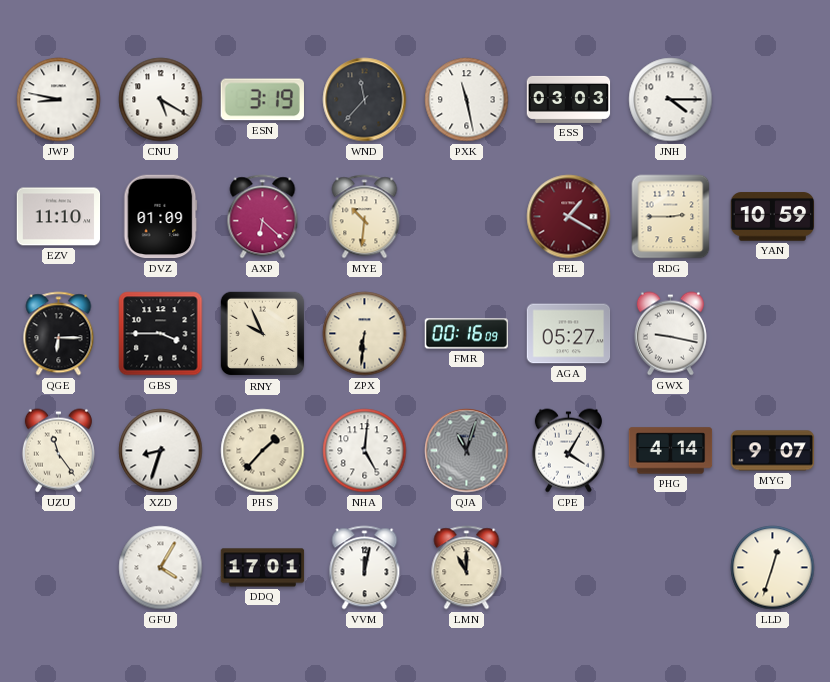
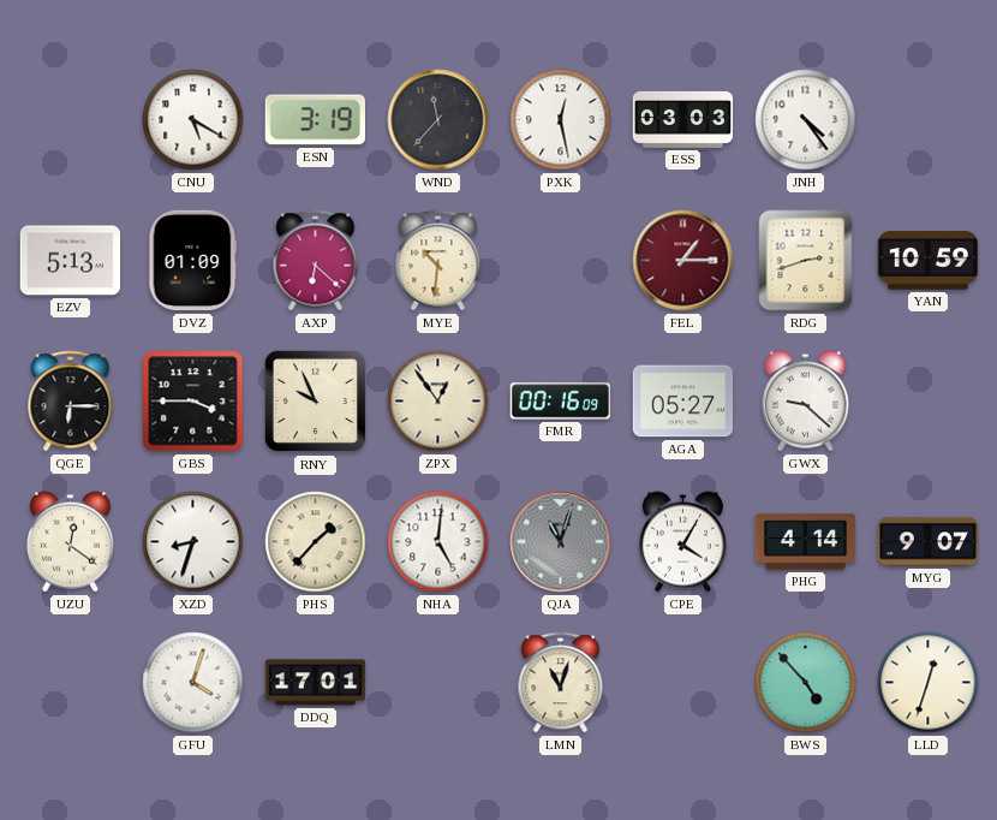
JWP: 8:47 -> none (59, 100)
PXK: 11:28 -> 12:28 (561, 120)
JNH: 4:15 -> 4:24 (806, 120)
EZV: 11:10 -> 5:13 (71, 261)
FEL: 1:20 -> 1:15 (683, 261)
RDG: 2:45 -> 2:42 (806, 261)
ZPX: 6:31 -> 12:54 (438, 402)
GWX: 9:17 -> 9:22 (805, 402)
UZU: 11:24 -> 12:21 (70, 542)
GFU: 4:05 -> 4:03 (193, 683)
VVM: 12:02 -> none (365, 568)
LMN: 11:00 -> 11:03 (561, 683)
BWS: none -> 4:53 (806, 683)
